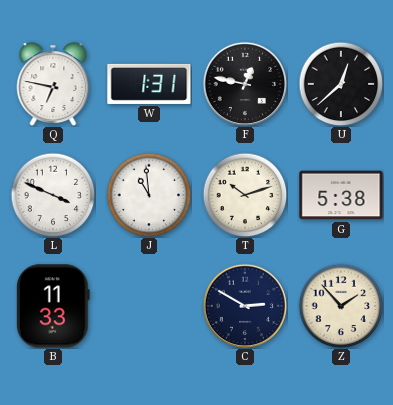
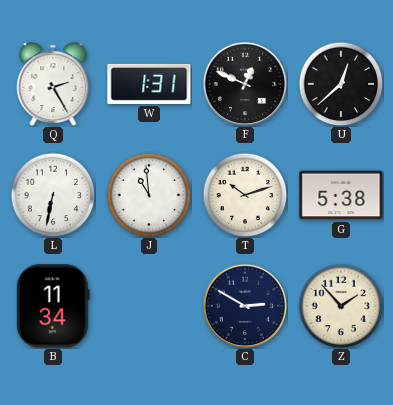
Q: 6:47 -> 2:25 (53, 84)
F: 12:47 -> 12:49 (245, 84)
L: 3:49 -> 6:32 (53, 195)
B: 11:33 -> 11:34 (54, 306)
